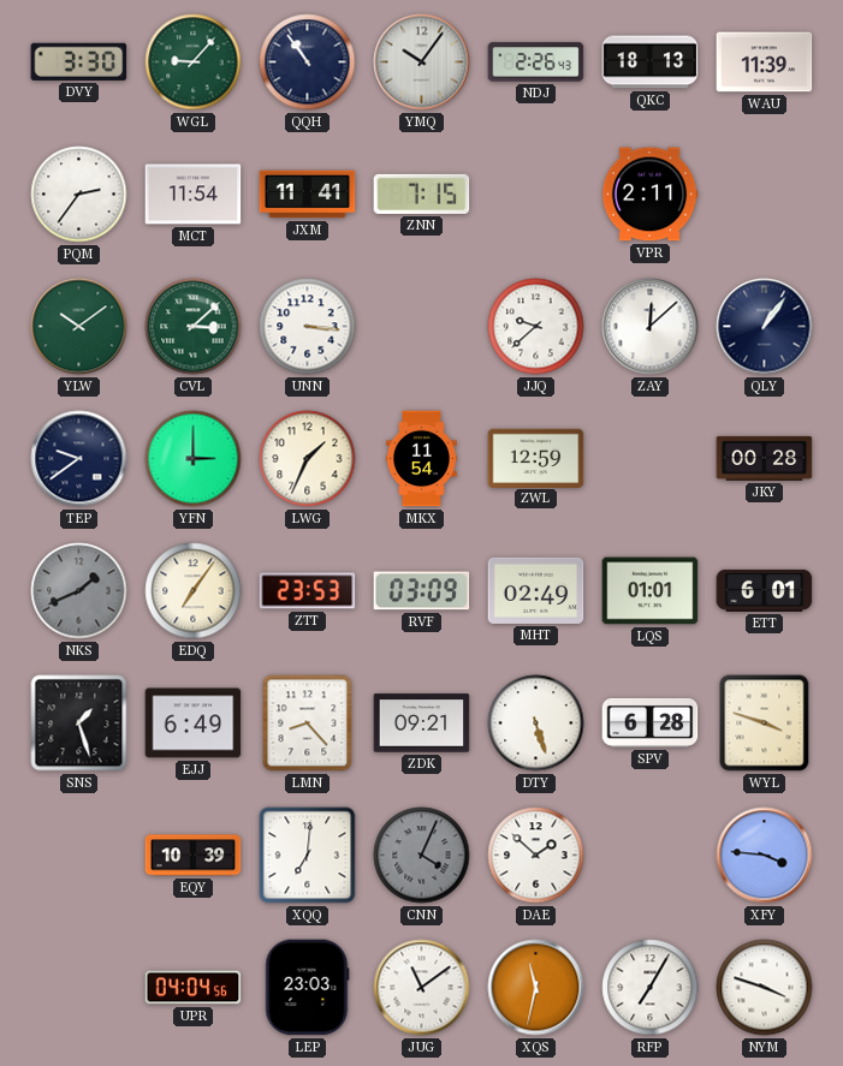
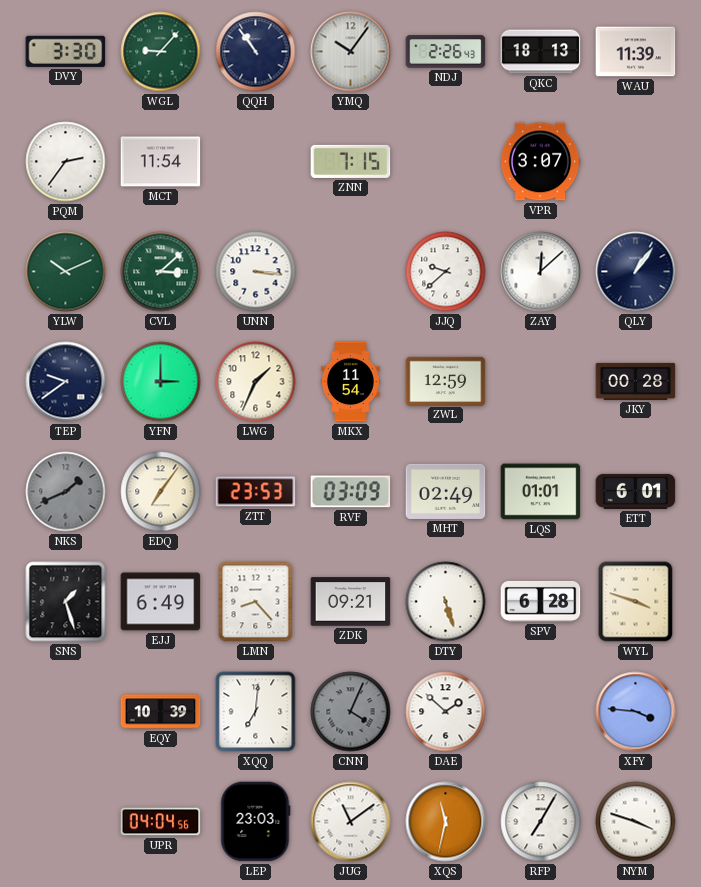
JXM: 11:41 -> none (308, 195)
VPR: 2:11 -> 3:07 (540, 162)
YLW: 10:09 -> 10:11 (66, 272)
